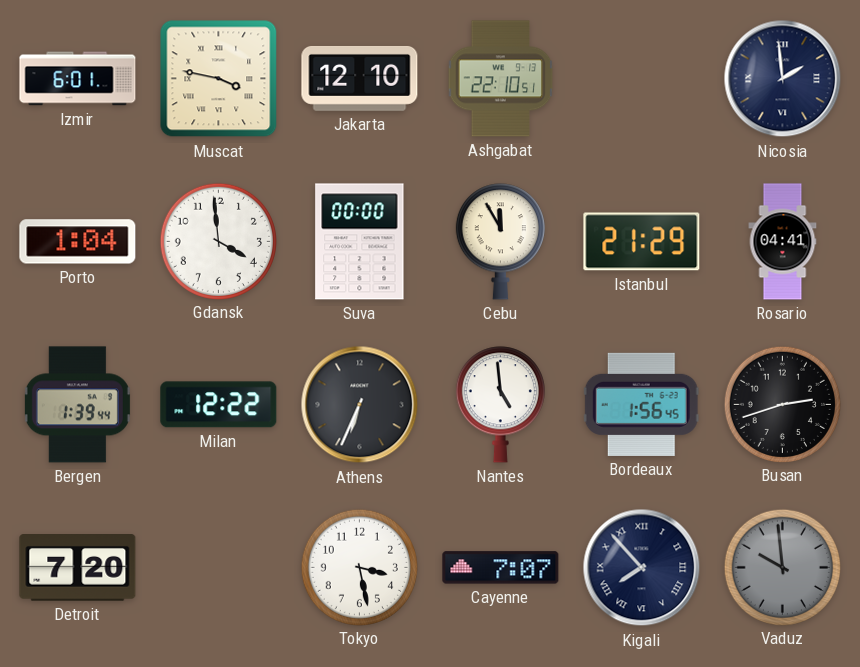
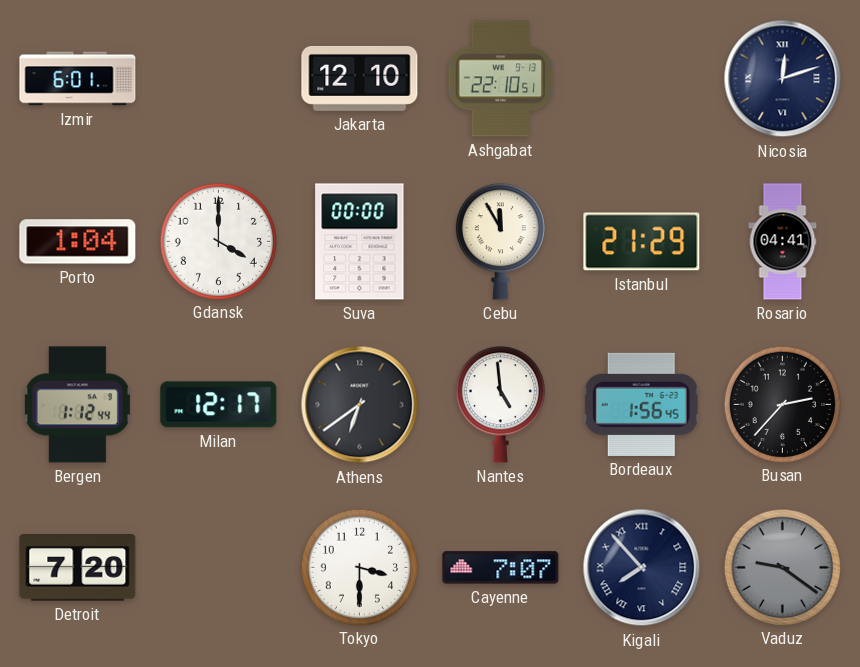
Muscat: 3:47 -> none (219, 79)
Nicosia: 1:59 -> 12:12 (783, 79)
Gdansk: 3:59 -> 4:00 (218, 241)
Bergen: 1:39 -> 1:12 (77, 405)
Milan: 12:22 -> 12:17 (219, 405)
Athens: 6:34 -> 6:39 (360, 405)
Busan: 2:42 -> 2:37 (782, 404)
Tokyo: 3:28 -> 3:30 (359, 567)
Vaduz: 9:59 -> 9:21 (782, 567)
